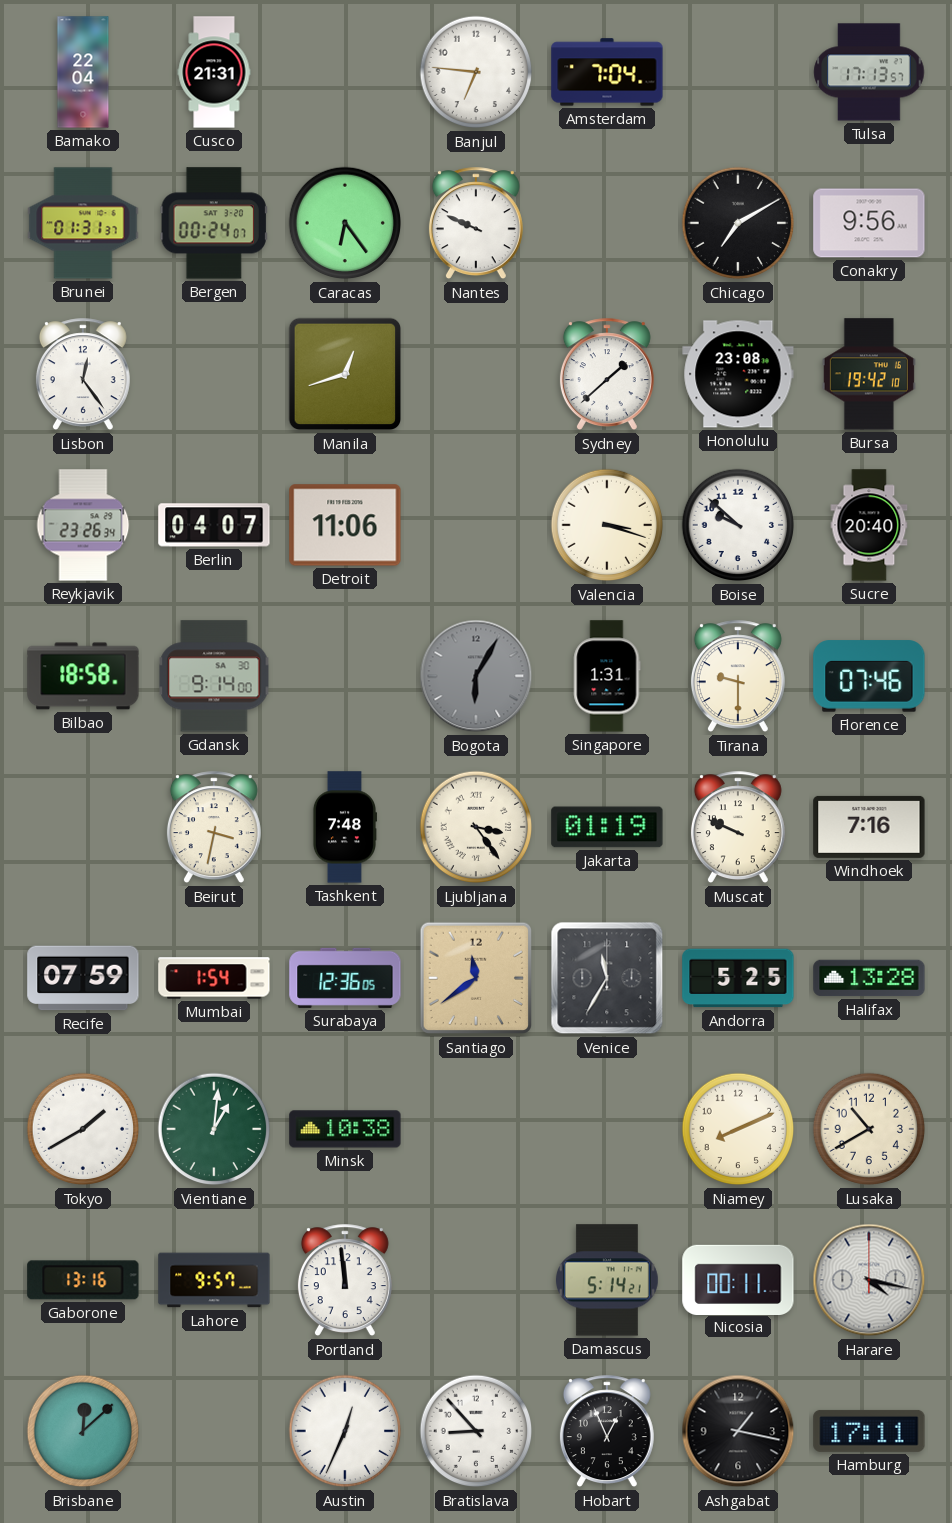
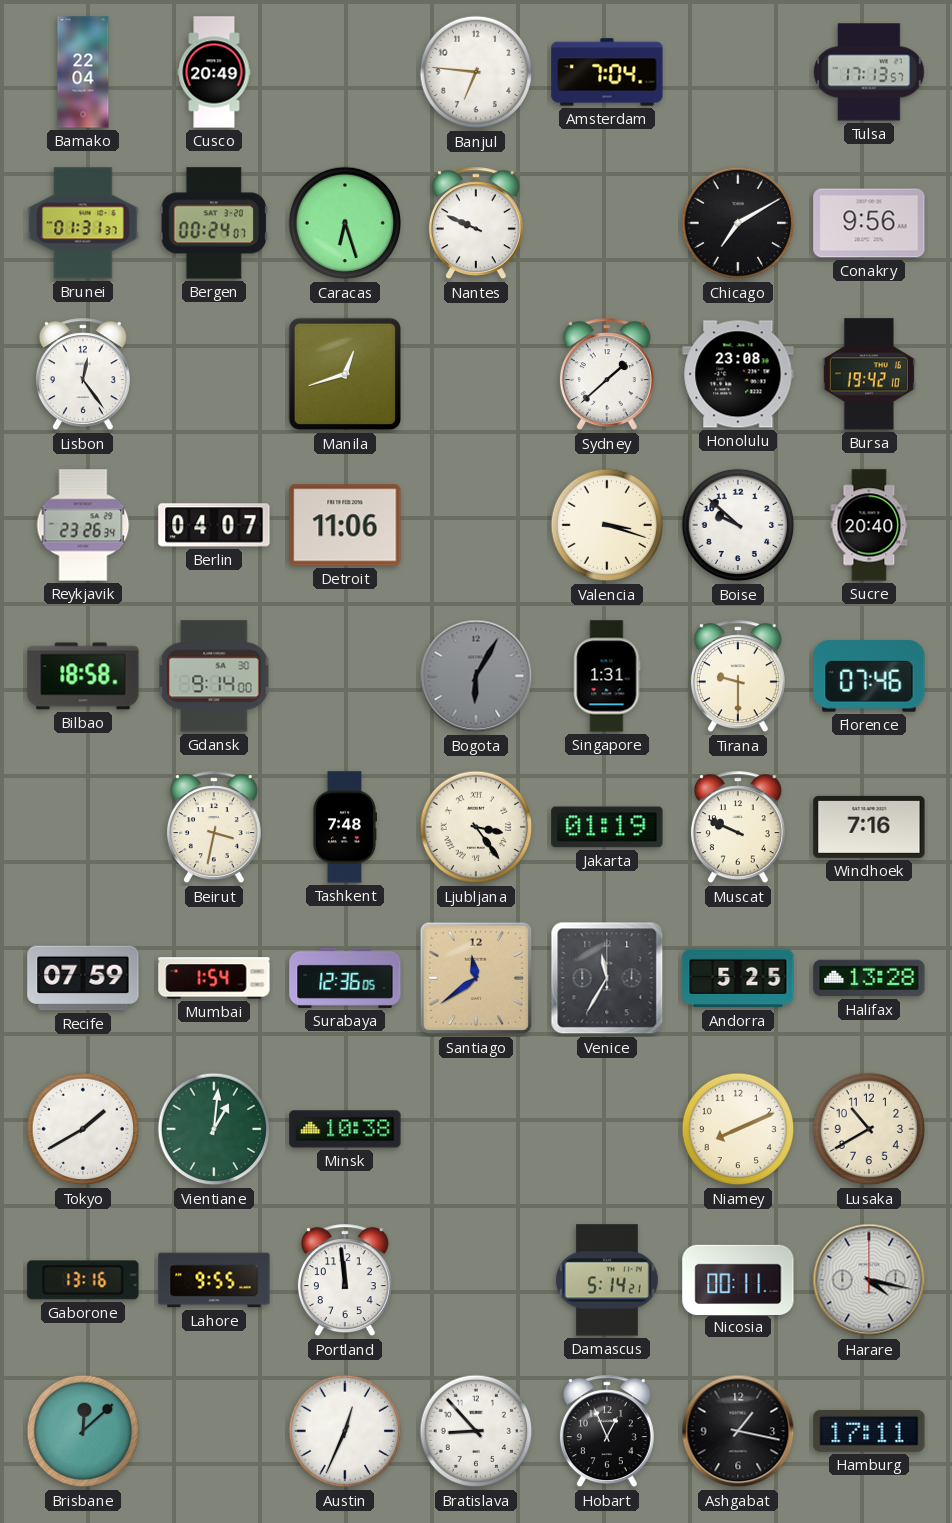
Cusco: 21:31 -> 20:49 (214, 72)
Caracas: 6:24 -> 6:27 (345, 223)
Lahore: 9:57 -> 9:55 (214, 1280)
